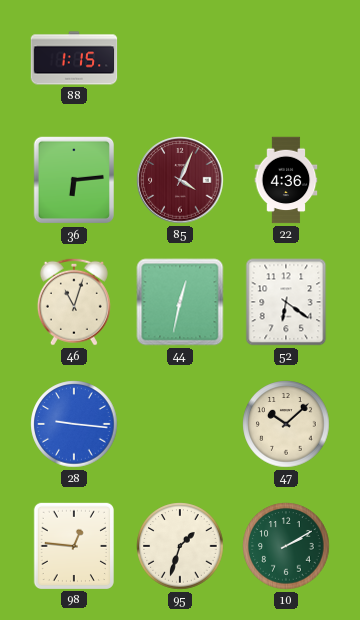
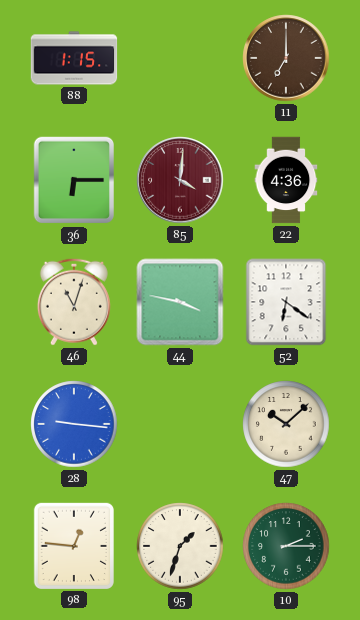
11: none -> 7:00 (286, 58)
36: 6:14 -> 6:15 (74, 180)
85: 4:04 -> 4:01 (180, 180)
44: 12:32 -> 3:47 (180, 302)
10: 2:10 -> 2:15 (286, 546)
